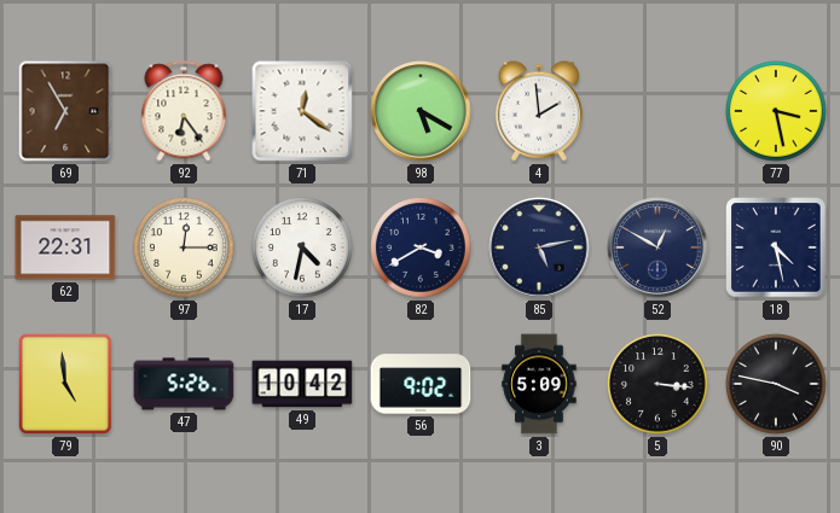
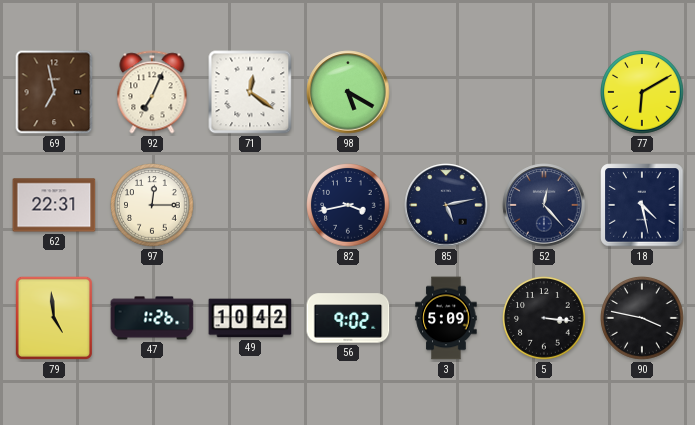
69: 6:55 -> 6:58 (54, 92)
92: 6:24 -> 7:04 (152, 92)
4: 1:59 -> none (539, 111)
77: 3:28 -> 6:10 (642, 92)
17: 4:32 -> none (302, 247)
82: 3:40 -> 3:43 (348, 205)
52: 12:50 -> 12:23 (544, 205)
47: 5:26 -> 1:26 (152, 318)
